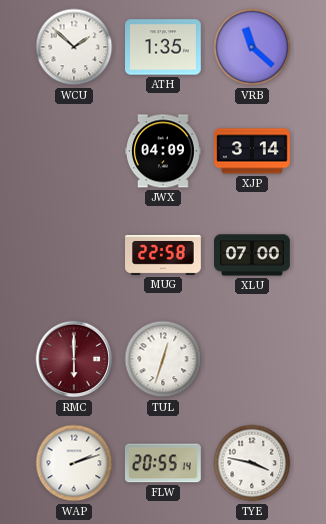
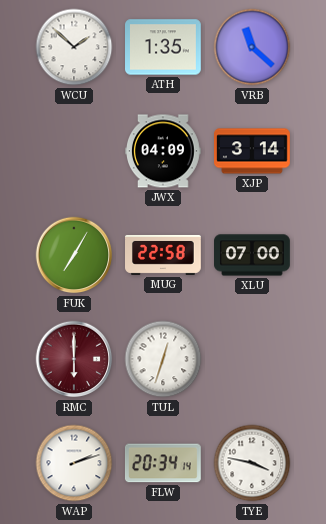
FUK: none -> 7:05 (74, 255)
FLW: 20:55 -> 20:34 (163, 463)
